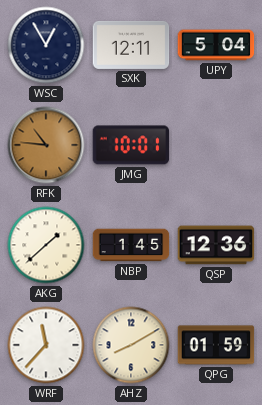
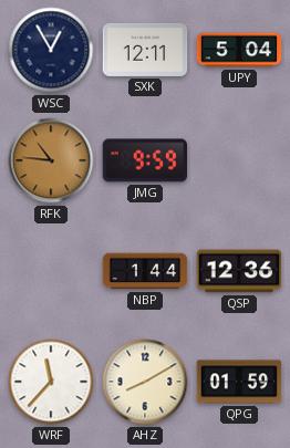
JMG: 10:01 -> 9:59 (145, 160)
AKG: 1:38 -> none (46, 245)
NBP: 1:45 -> 1:44 (145, 271)
